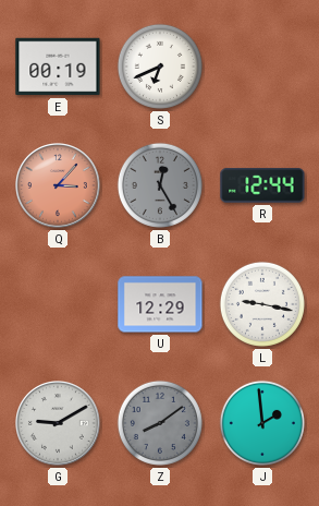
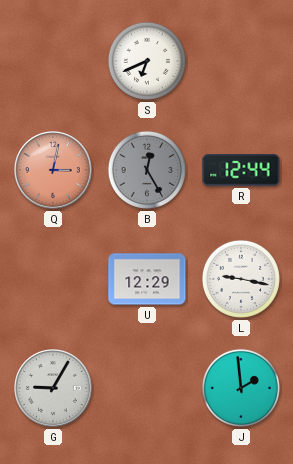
E: 00:19 -> none (58, 67)
Q: 3:07 -> 3:02 (54, 171)
G: 9:10 -> 9:05 (54, 389)
Z: 8:09 -> none (160, 423)
